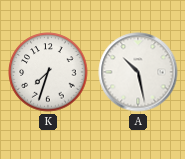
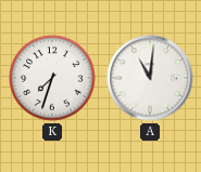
A: 10:28 -> 11:01 (150, 78)
